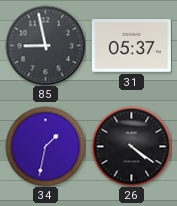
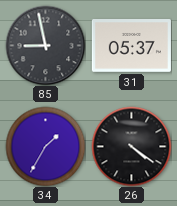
34: 1:32 -> 1:35 (45, 146)
